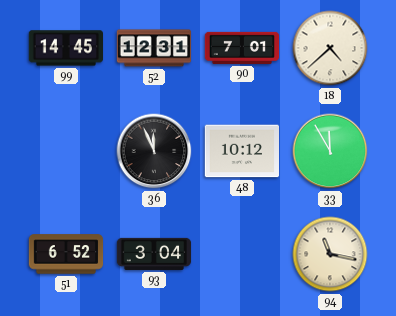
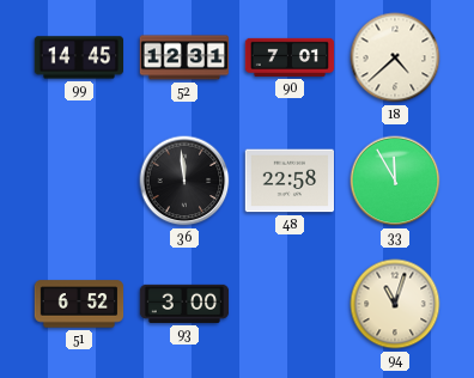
36: 11:56 -> 11:59 (184, 181)
48: 10:12 -> 22:58 (290, 181)
93: 3:04 -> 3:00 (184, 304)
94: 11:17 -> 11:03 (395, 304)
